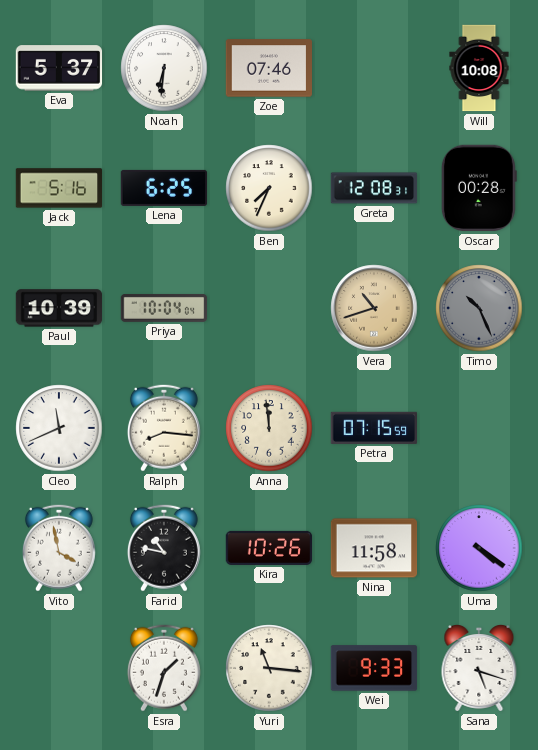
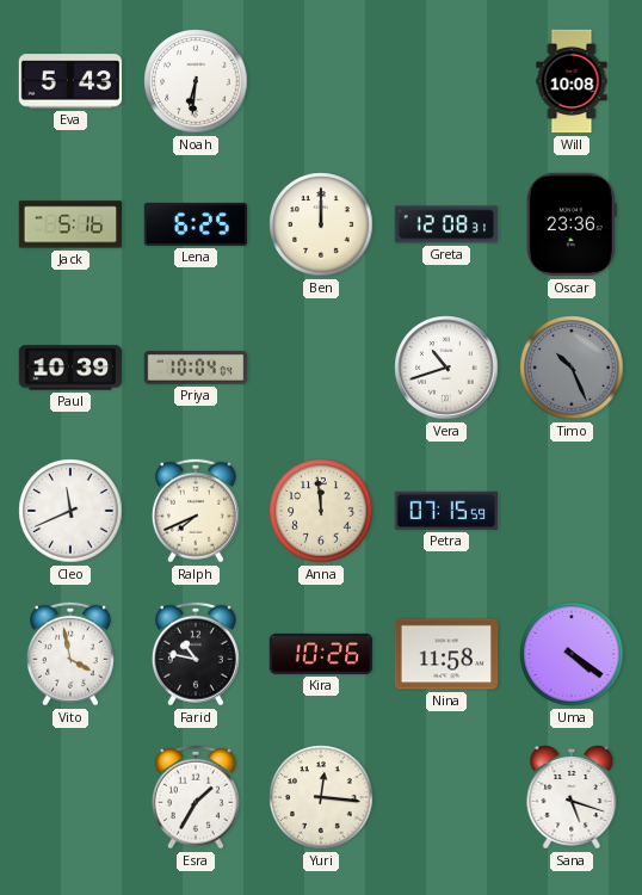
Eva: 5:37 -> 5:43 (70, 81)
Zoe: 07:46 -> none (269, 68)
Ben: 7:34 -> 12:00 (321, 224)
Oscar: 00:28 -> 23:36 (572, 224)
Vera dial: champagne -> white (446, 368)
Ralph: 8:16 -> 7:41 (196, 511)
Esra: 1:33 -> 1:35 (196, 797)
Yuri: 11:16 -> 12:16 (321, 797)
Wei: 9:33 -> none (374, 668)
